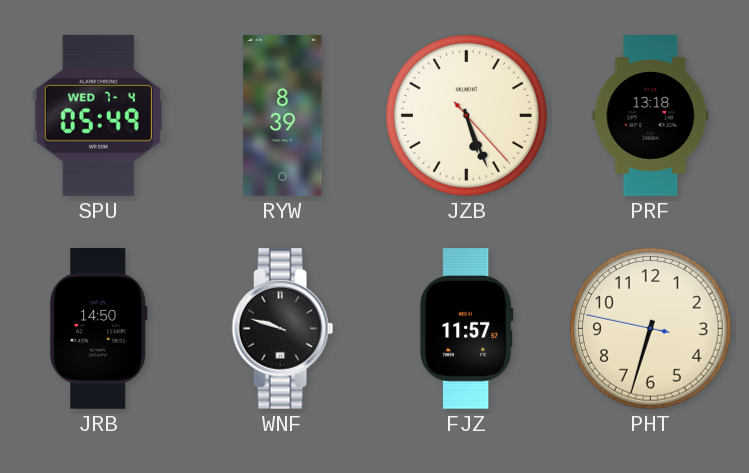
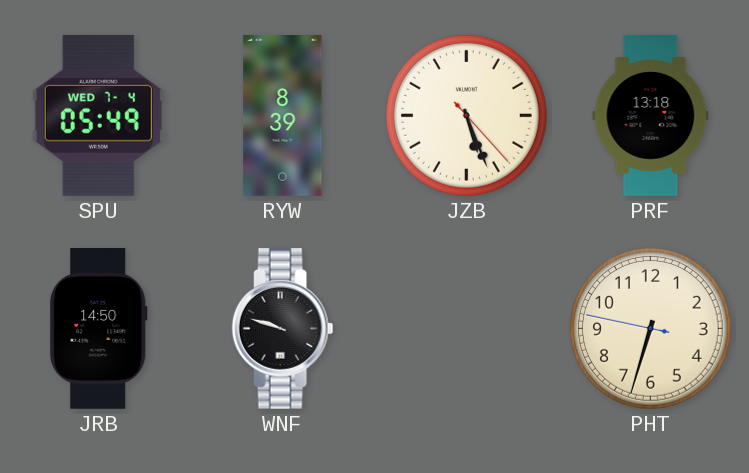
FJZ: 11:57 -> none (466, 329)
